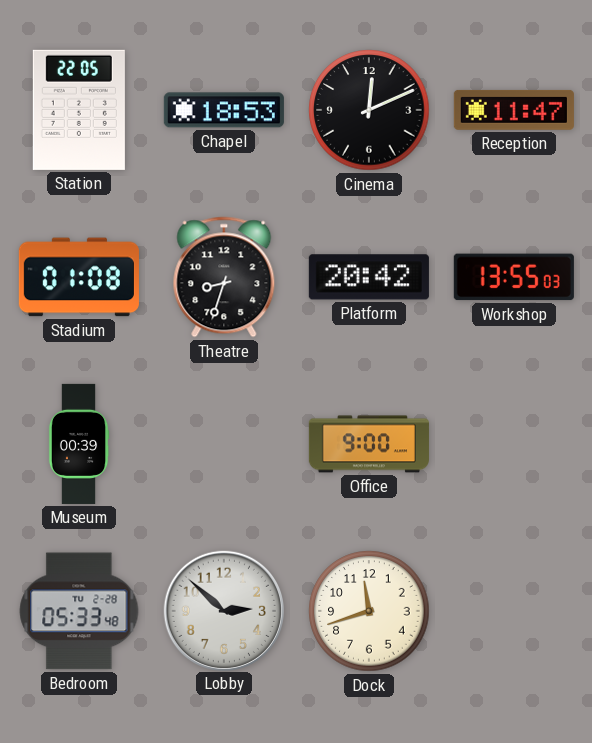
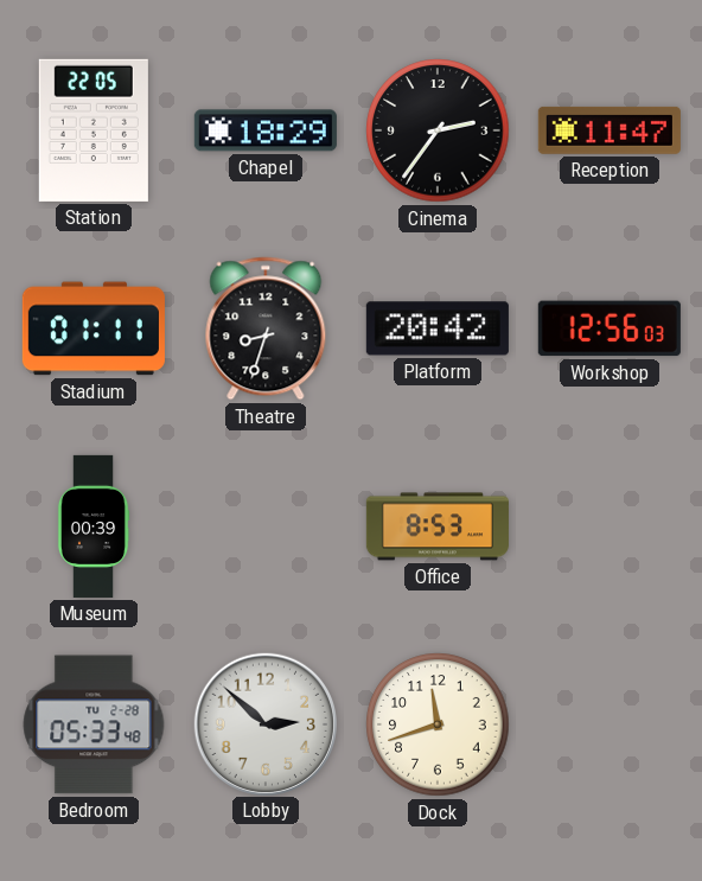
Chapel: 18:53 -> 18:29 (266, 130)
Cinema: 12:11 -> 2:36 (438, 130)
Stadium: 01:08 -> 01:11 (94, 328)
Workshop: 13:55 -> 12:56 (610, 328)
Office: 9:00 -> 8:53 (438, 526)
